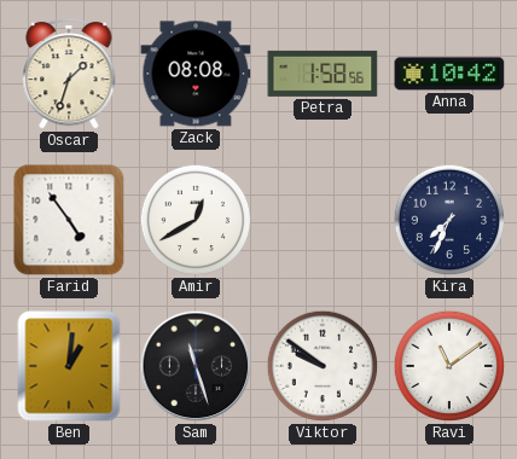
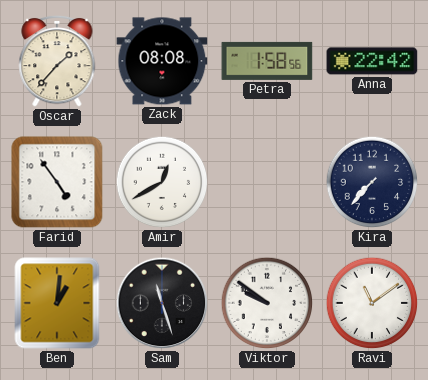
Oscar: 1:33 -> 1:37 (57, 61)
Anna: 10:42 -> 22:42 (372, 61)
Kira: 7:34 -> 7:37 (372, 182)
